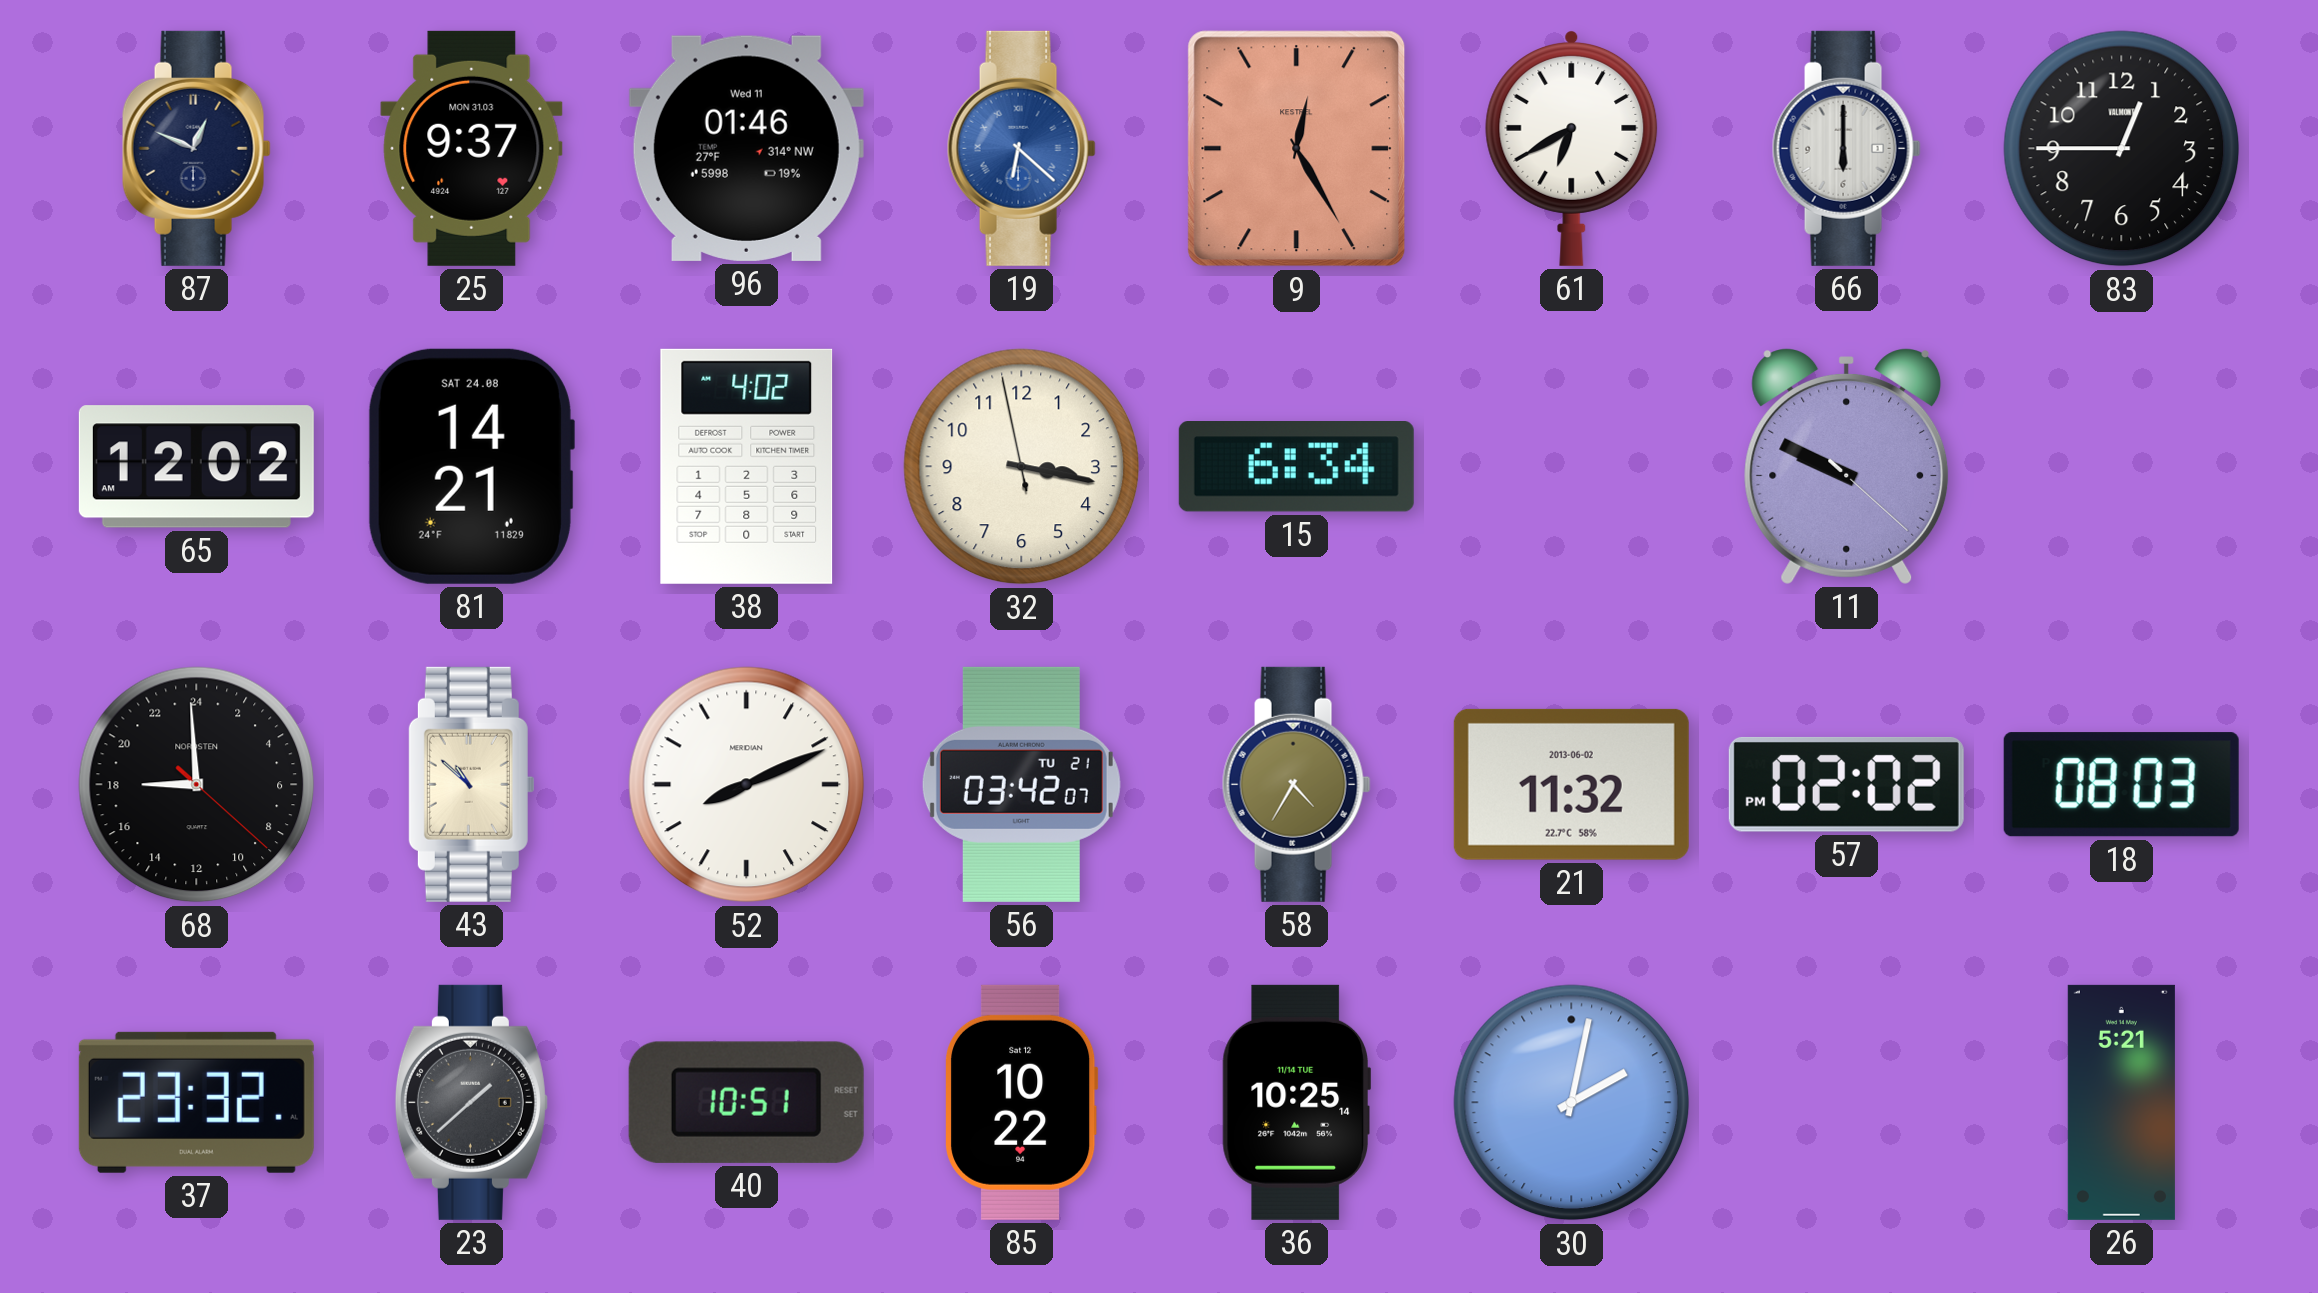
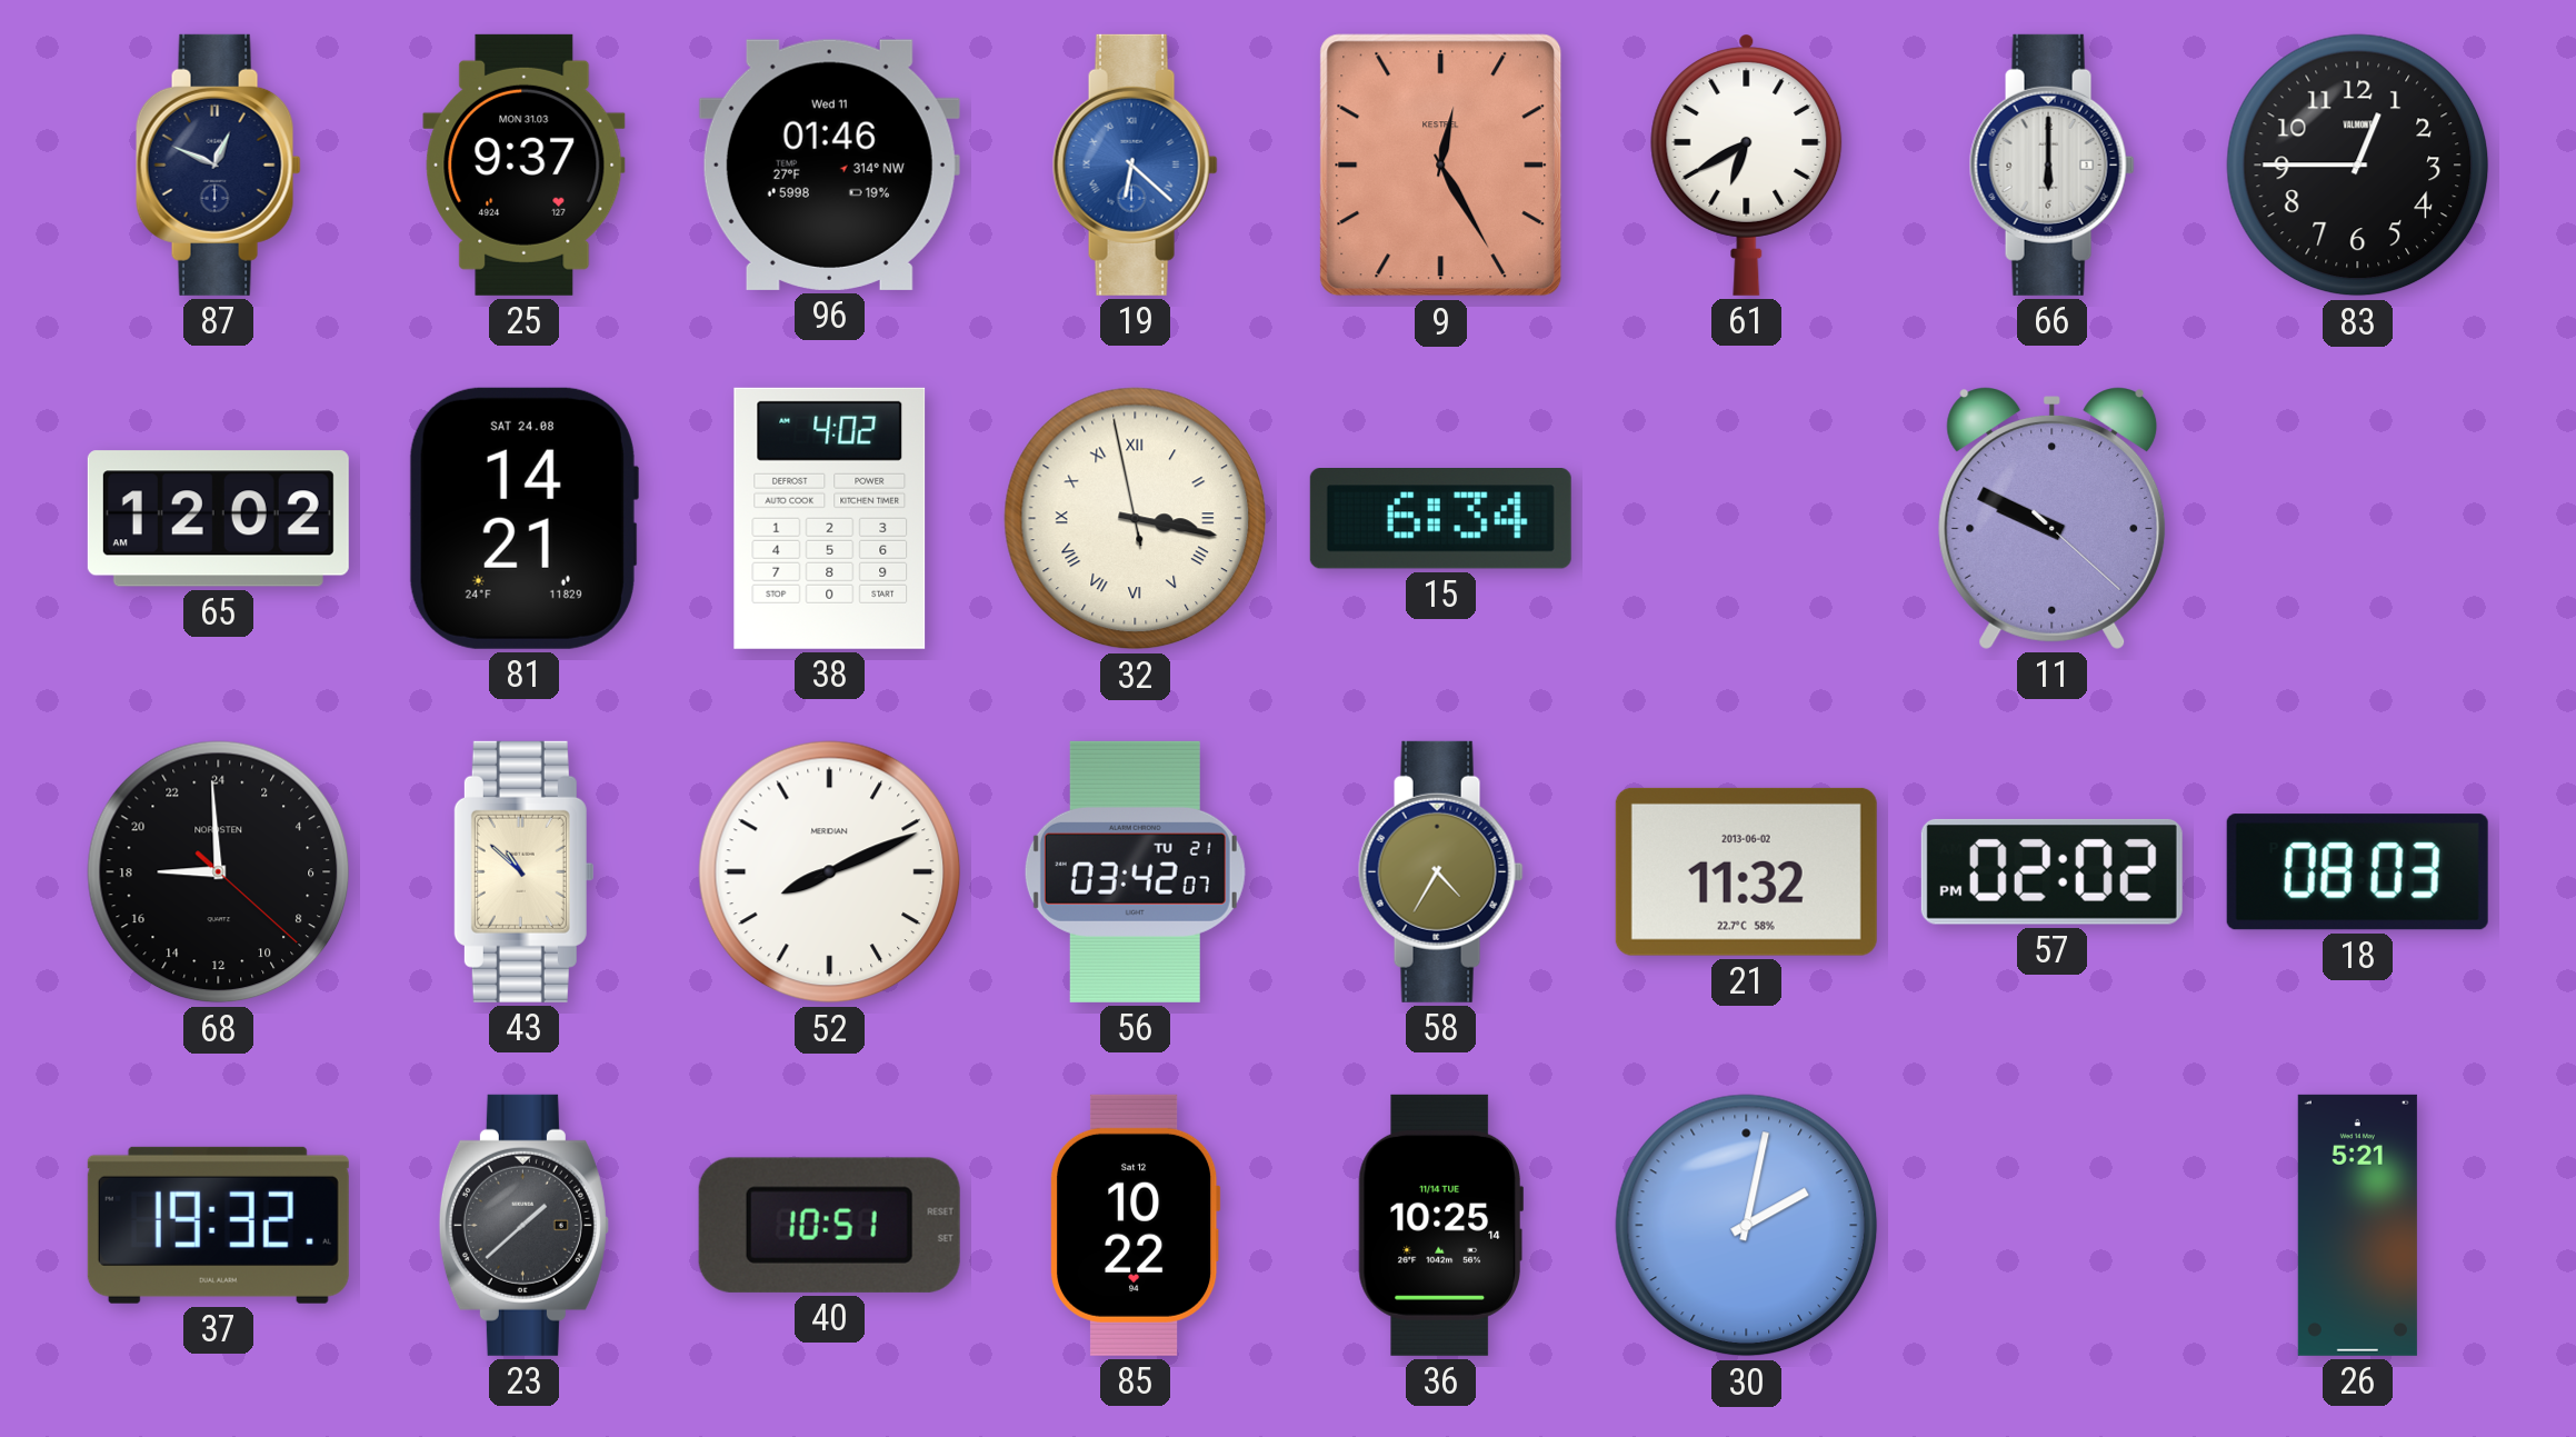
32 numerals: Arabic -> Roman (1136, 519)
37: 23:32 -> 19:32 (218, 1225)
